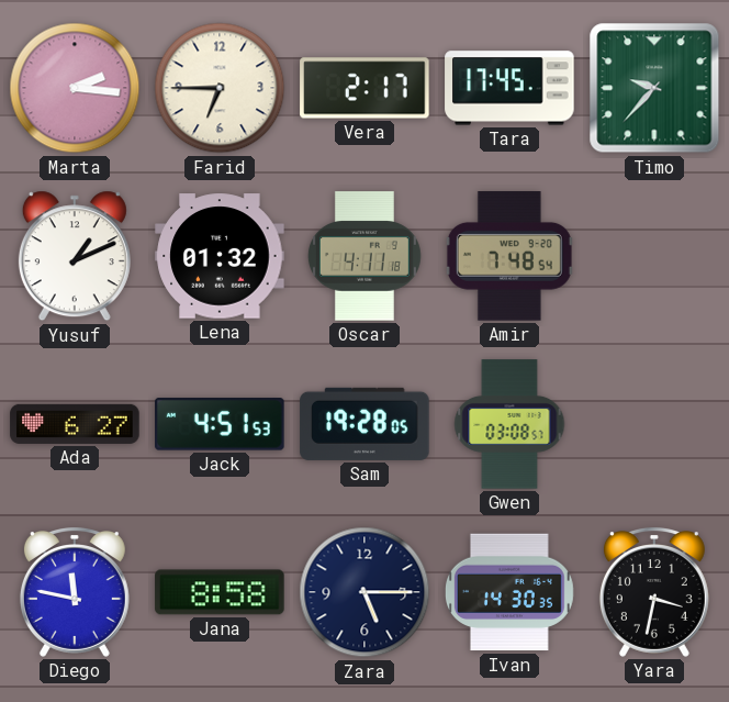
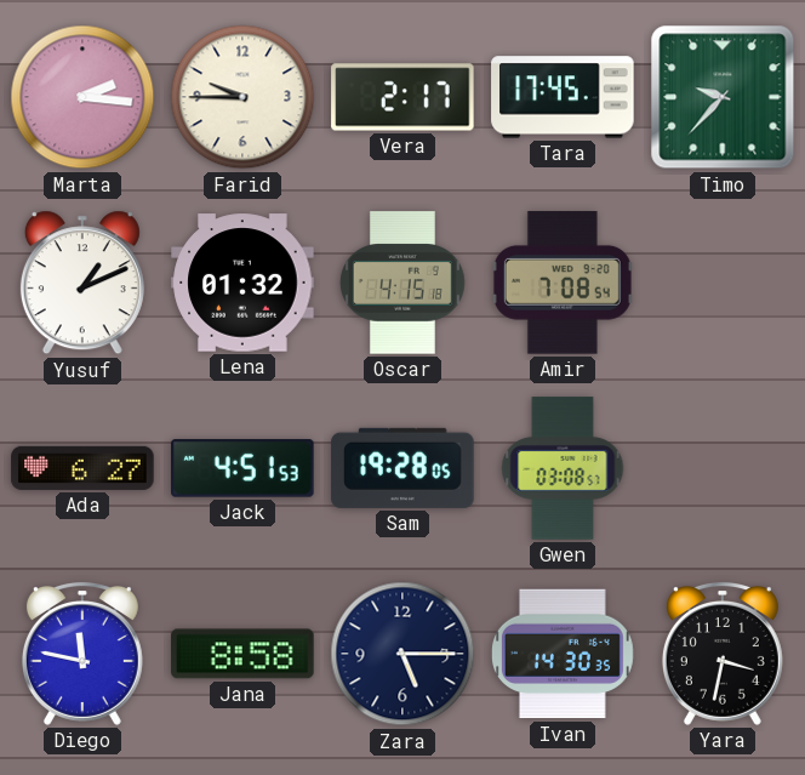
Farid: 6:45 -> 9:45 (242, 97)
Oscar: 4:11 -> 4:15 (402, 283)
Amir: 7:48 -> 7:08 (563, 283)
